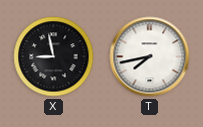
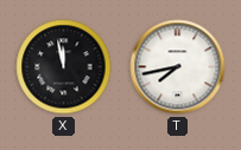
X: 8:58 -> 11:58 (64, 67)
